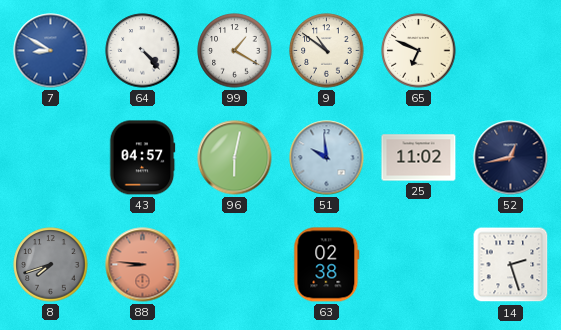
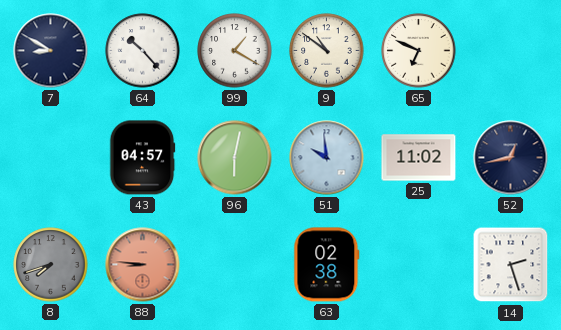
7 dial: blue -> navy (51, 51)
64: 4:23 -> 10:23 (143, 51)
